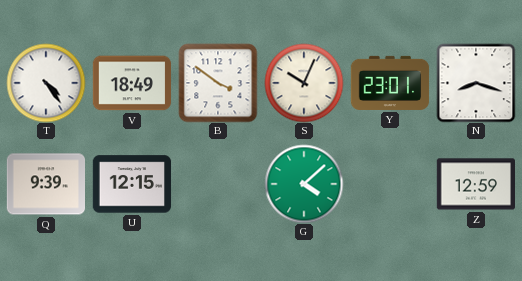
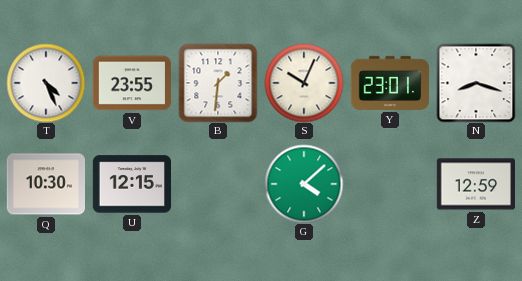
T: 4:24 -> 4:26 (46, 83)
V: 18:49 -> 23:55 (132, 83)
B: 3:51 -> 1:31 (218, 83)
Q: 9:39 -> 10:30 (45, 184)
